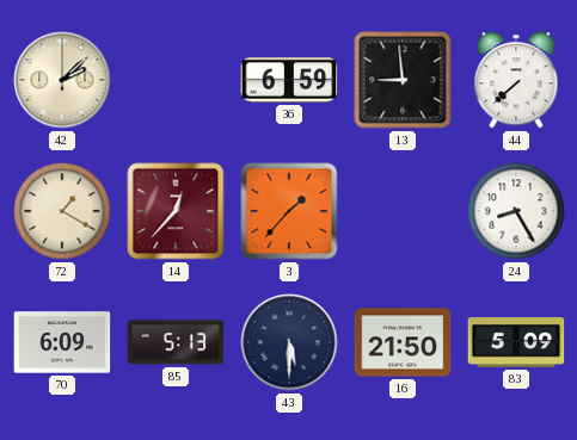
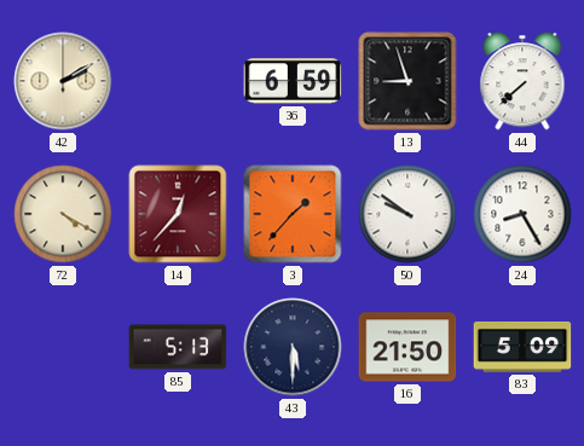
42: 2:08 -> 2:10 (63, 81)
13: 8:59 -> 8:57 (407, 81)
72: 1:20 -> 4:20 (63, 214)
50: none -> 9:51 (407, 214)
70: 6:09 -> none (62, 342)
